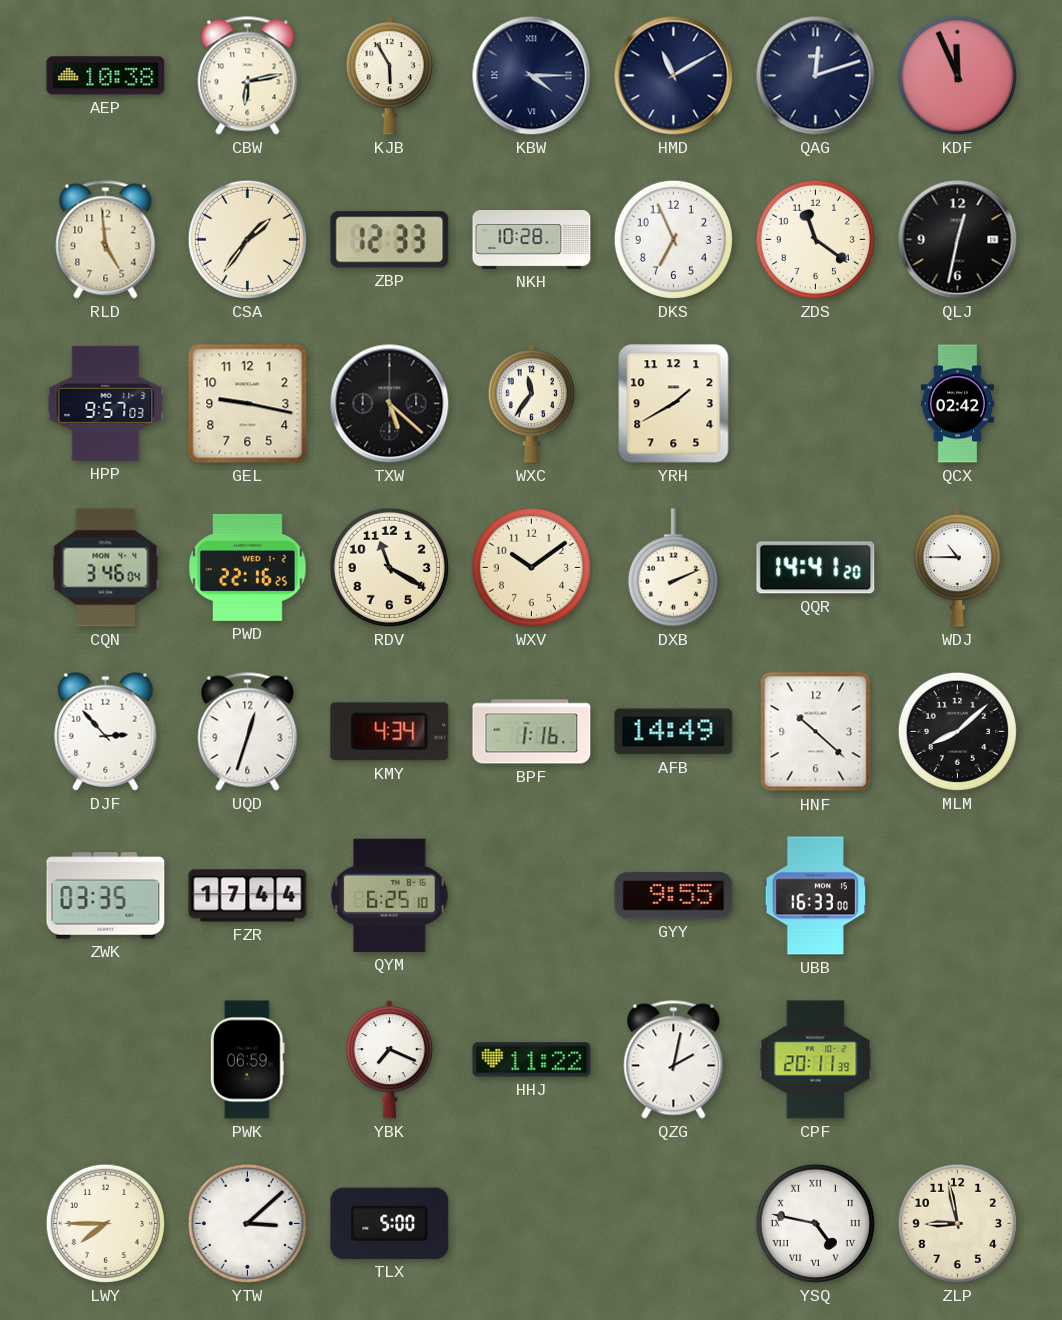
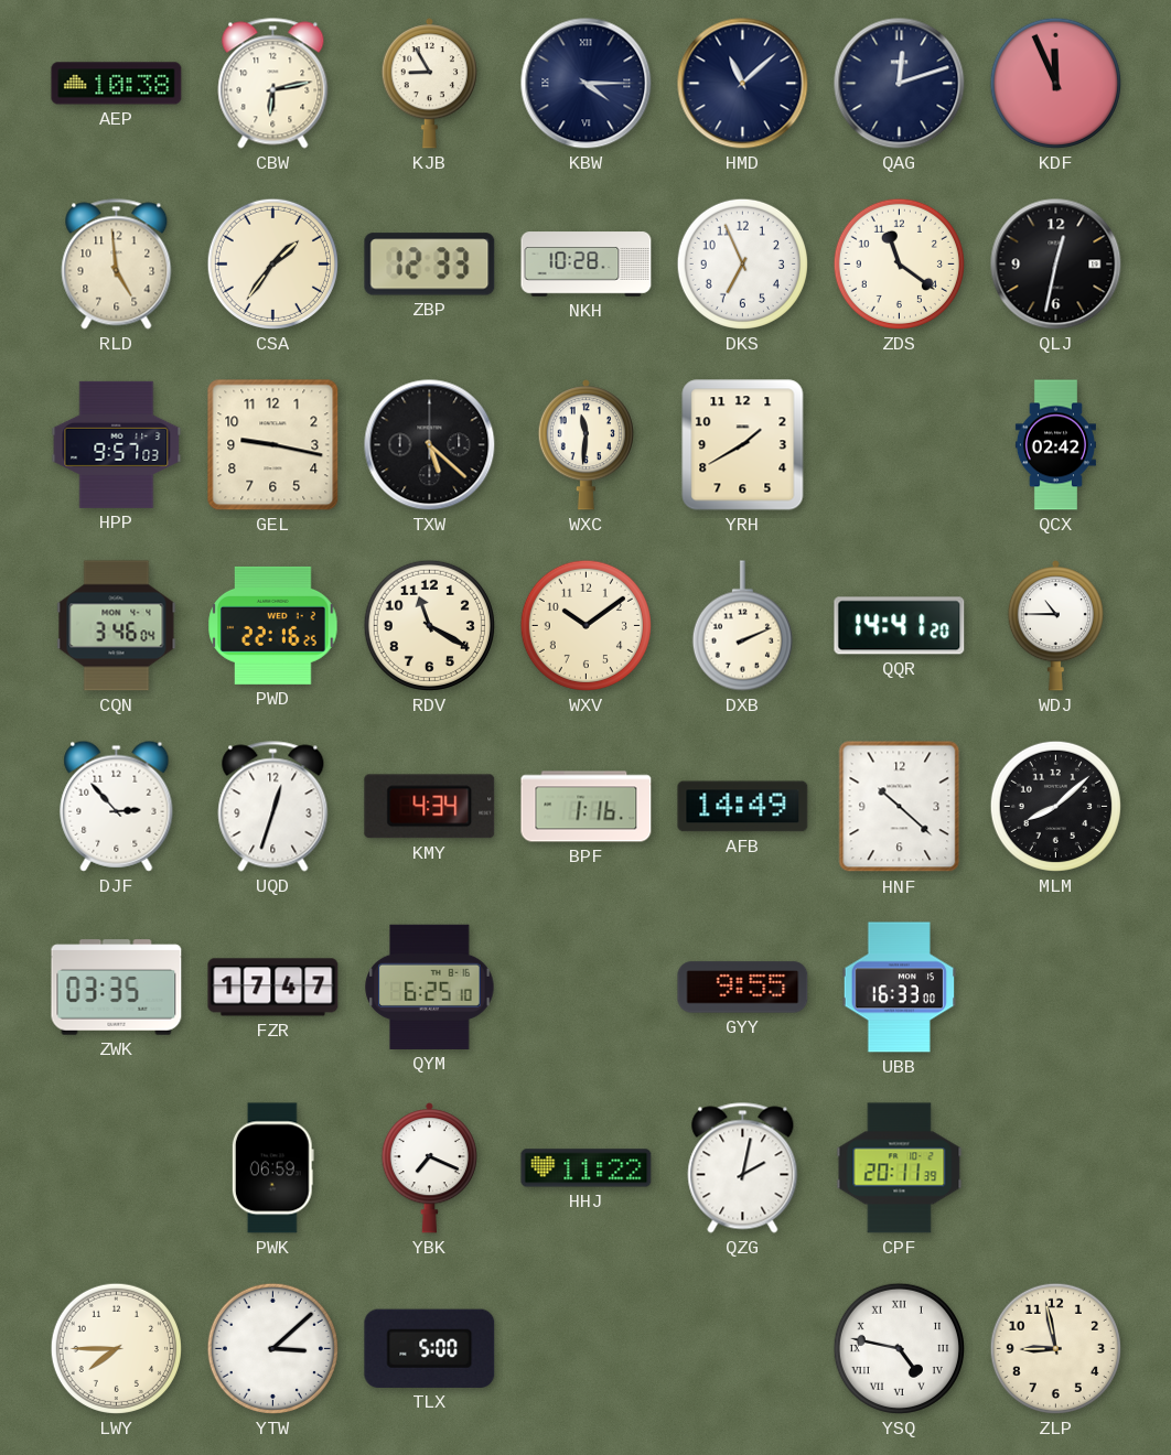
KJB: 5:55 -> 8:55 (429, 84)
HMD: 11:10 -> 11:08 (743, 84)
WXC: 11:36 -> 11:31 (585, 445)
FZR: 17:44 -> 17:47 (273, 988)
